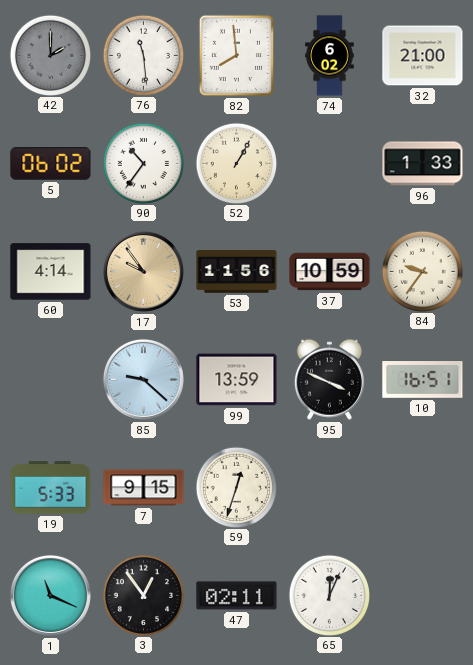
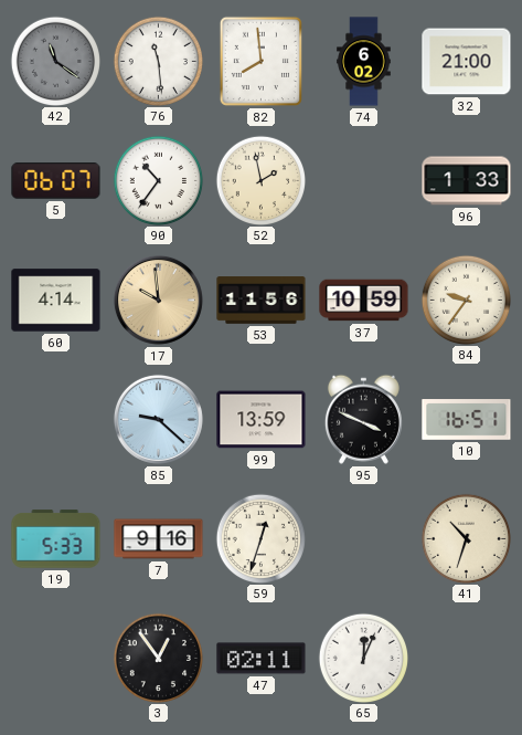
42: 2:00 -> 11:21 (55, 61)
5: 06:02 -> 06:07 (56, 181)
52: 1:05 -> 1:58 (260, 180)
17: 9:54 -> 9:59 (158, 300)
7: 9:15 -> 9:16 (159, 539)
41: none -> 10:33 (466, 538)
1: 11:19 -> none (50, 595)
